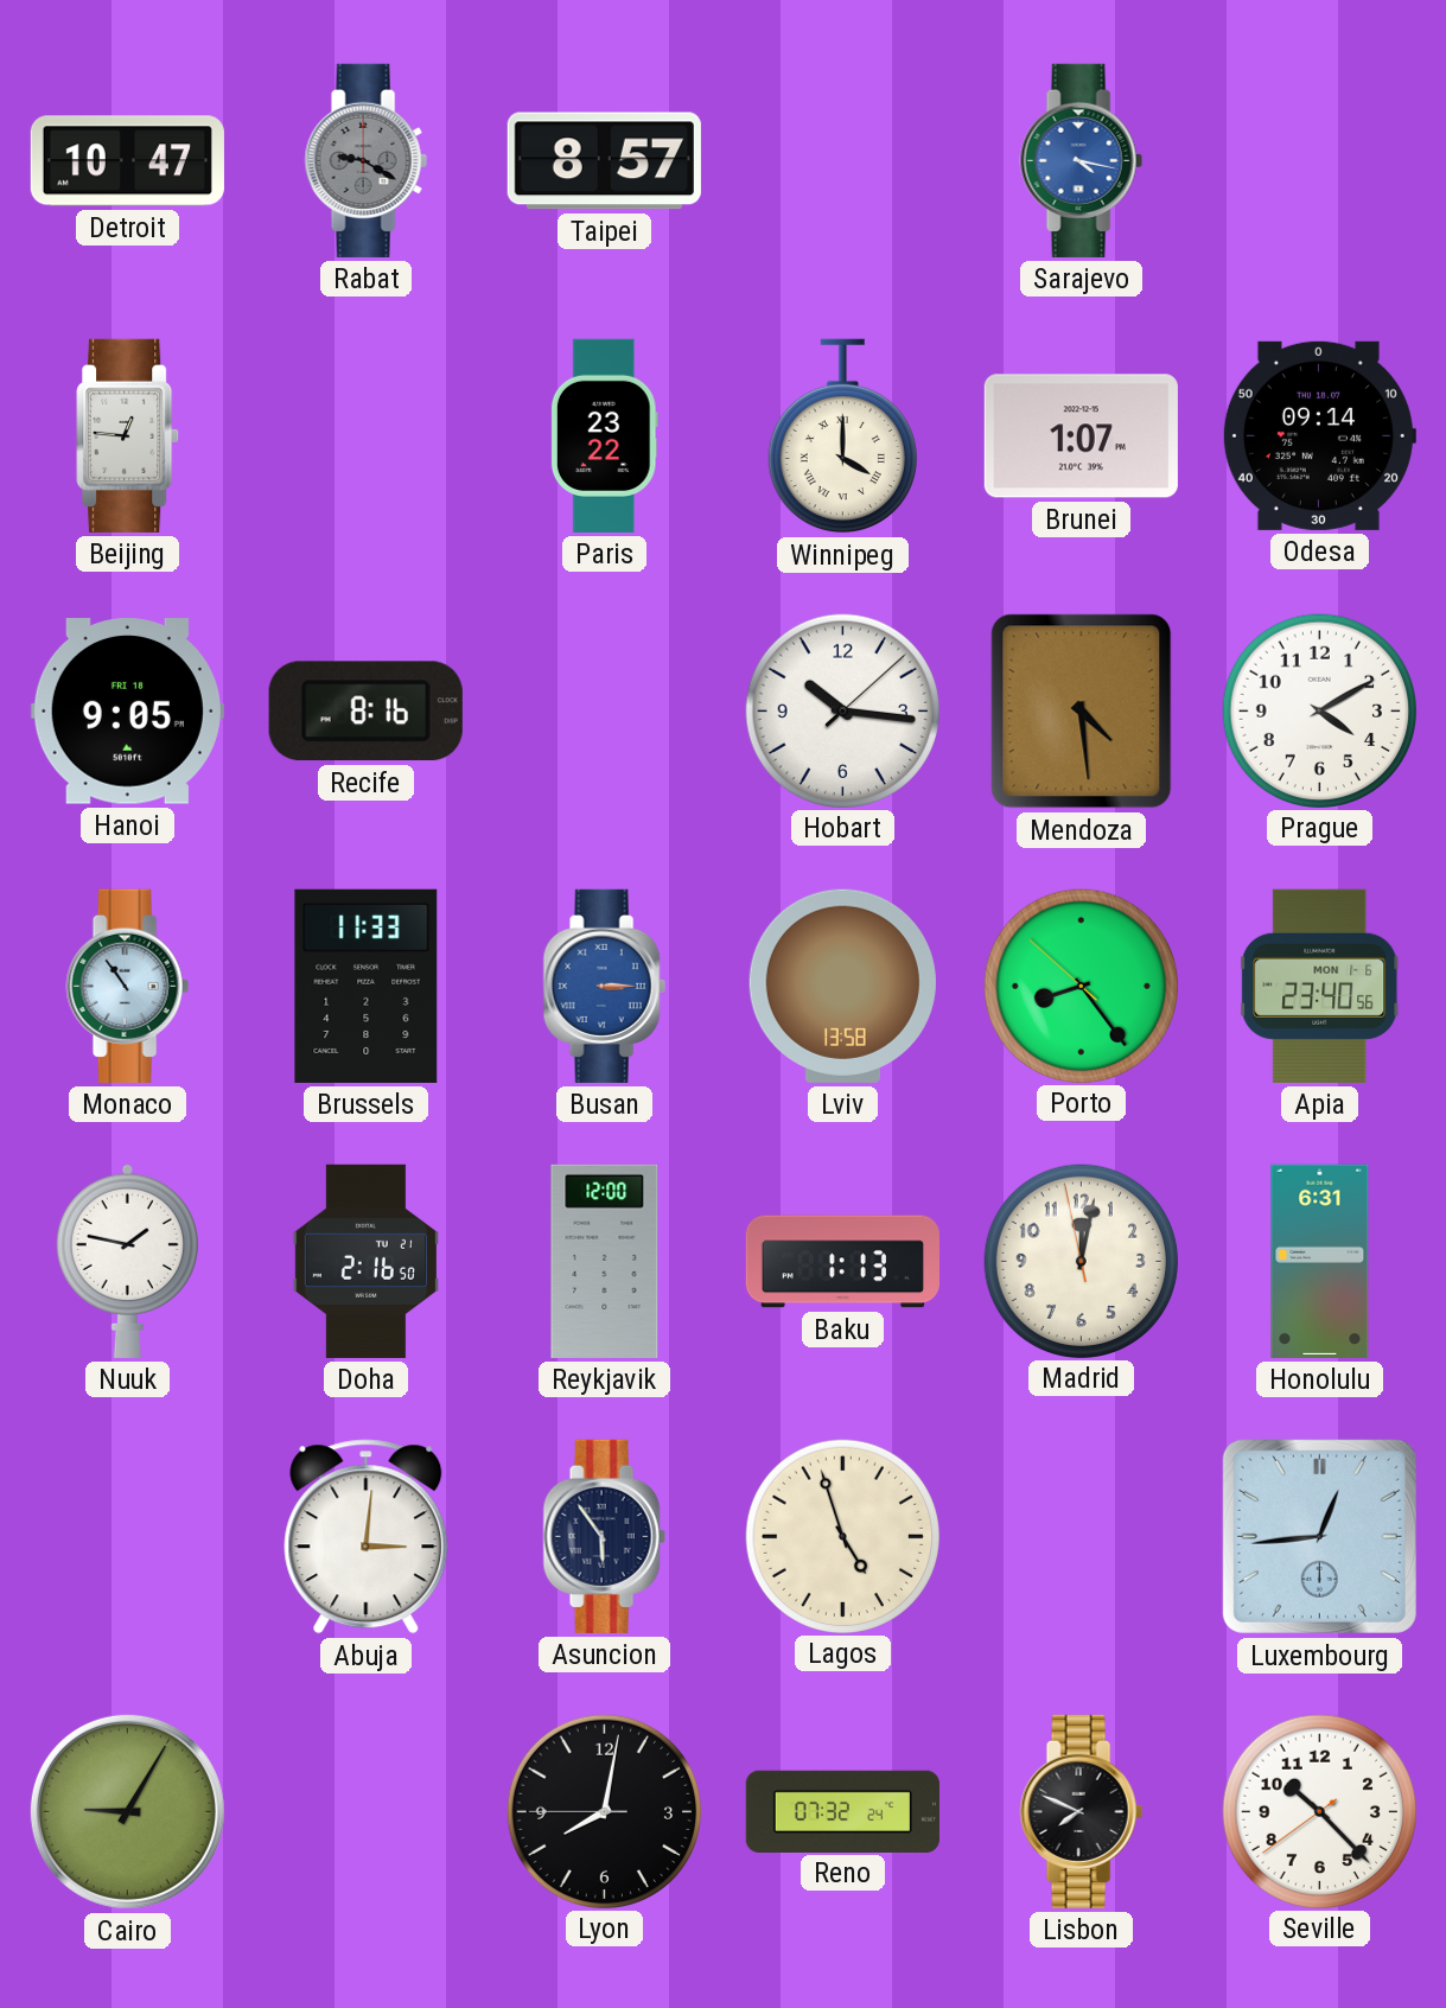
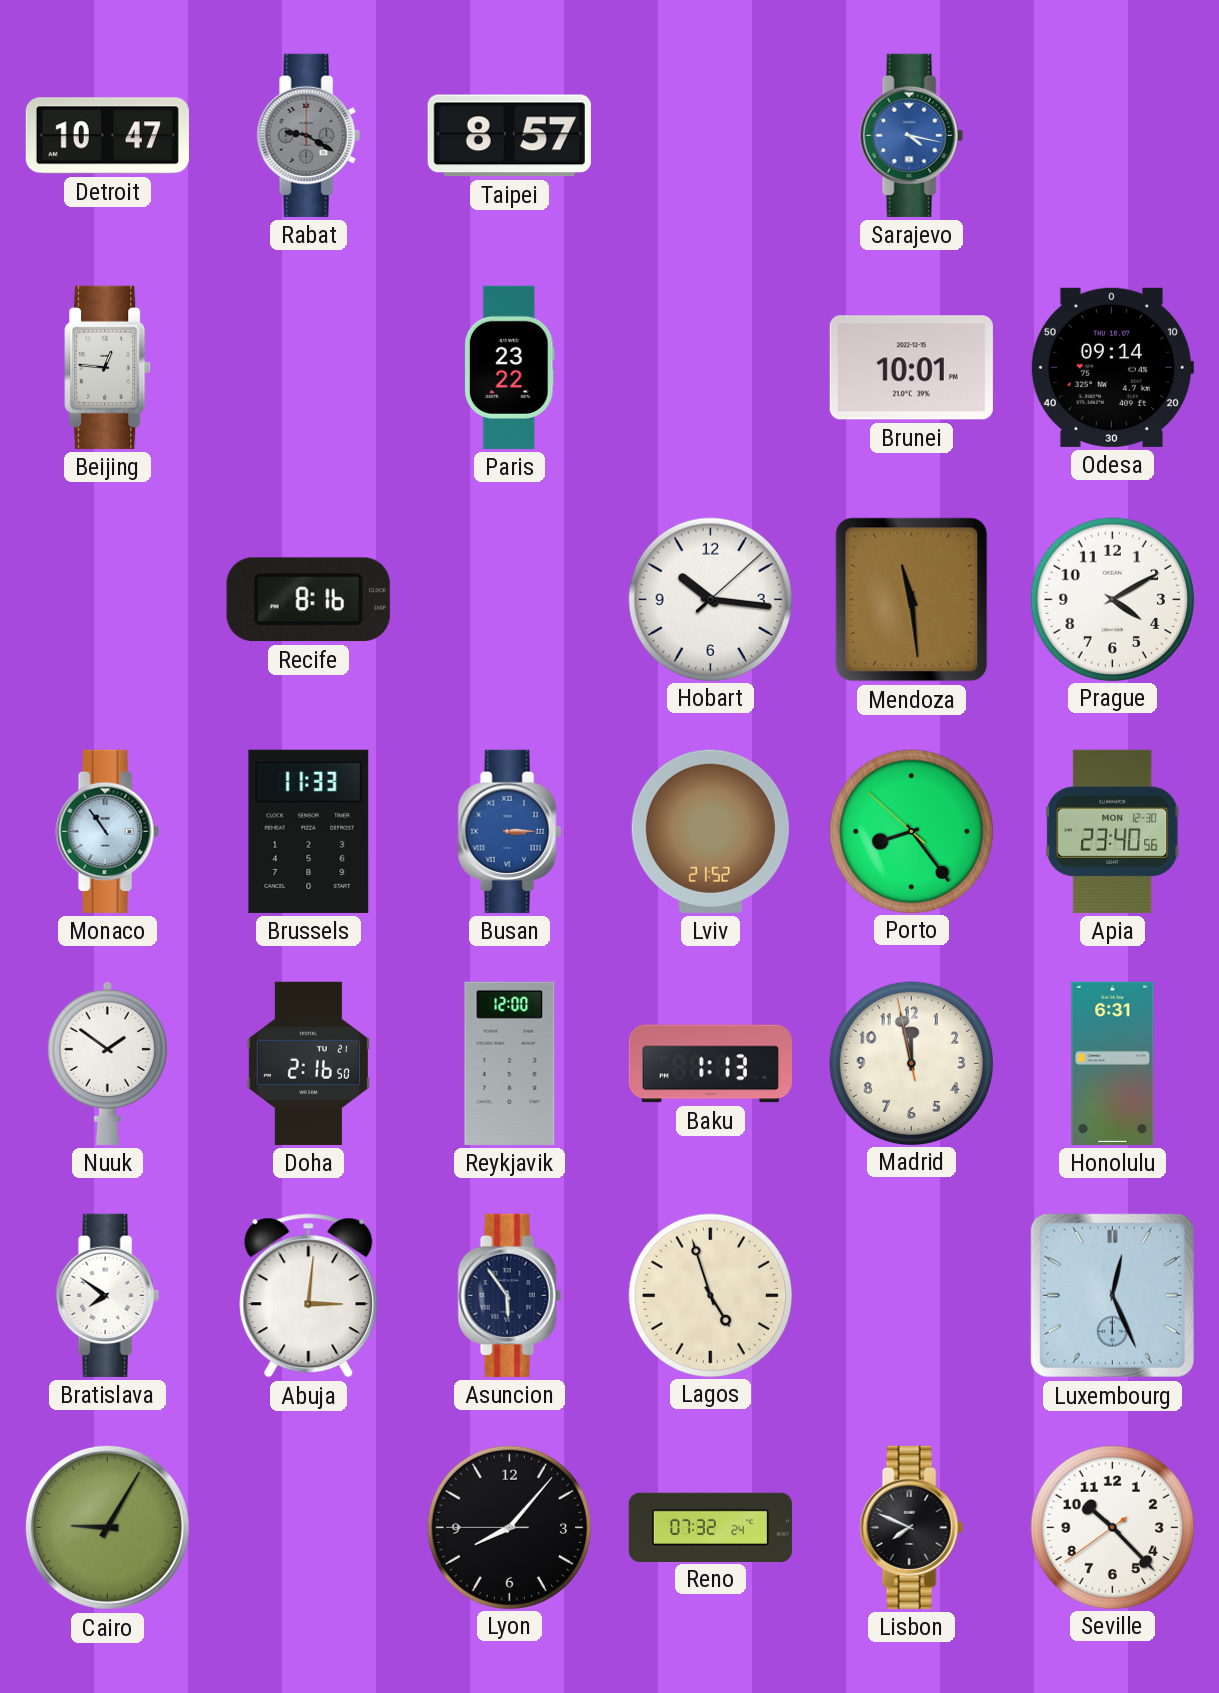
Winnipeg: 4:00 -> none (842, 436)
Brunei: 1:07 -> 10:01 (911, 368)
Hanoi: 9:05 -> none (127, 712)
Mendoza: 4:29 -> 11:29 (912, 600)
Lviv: 13:58 -> 21:52 (710, 831)
Apia date: MON 1-6 -> MON 12-30 (1113, 831)
Nuuk: 1:47 -> 1:51 (107, 1063)
Madrid: 12:01 -> 11:57 (911, 1063)
Bratislava: none -> 7:51 (107, 1295)
Luxembourg: 12:44 -> 12:26 (1112, 1295)
Lyon: 8:01 -> 8:06 (509, 1527)
